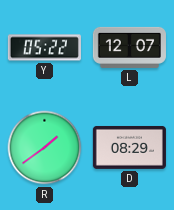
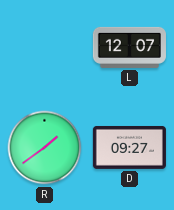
Y: 05:22 -> none (44, 48)
D: 08:29 -> 09:27 (129, 147)
